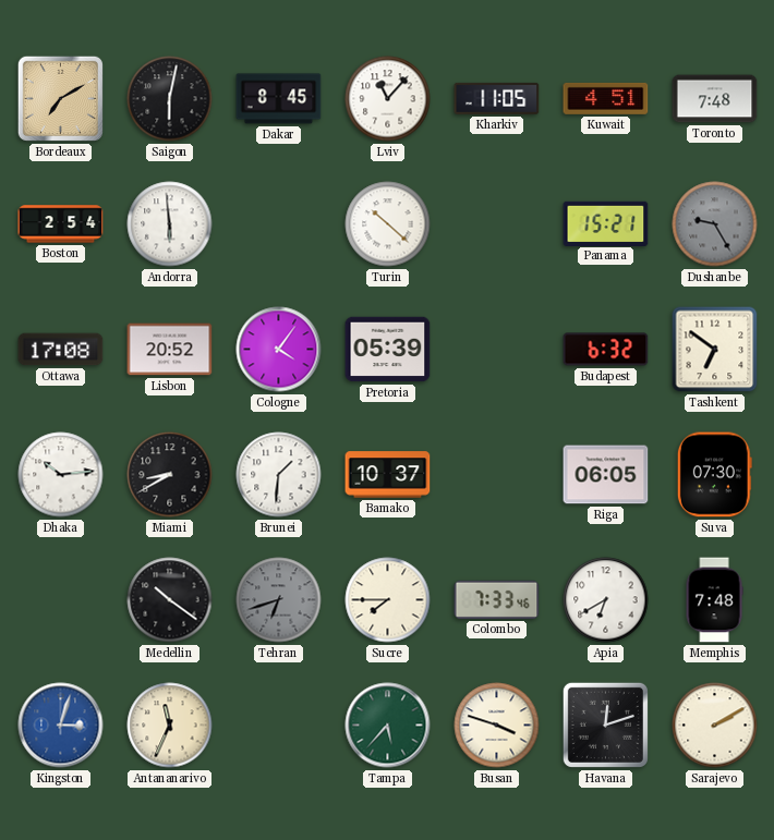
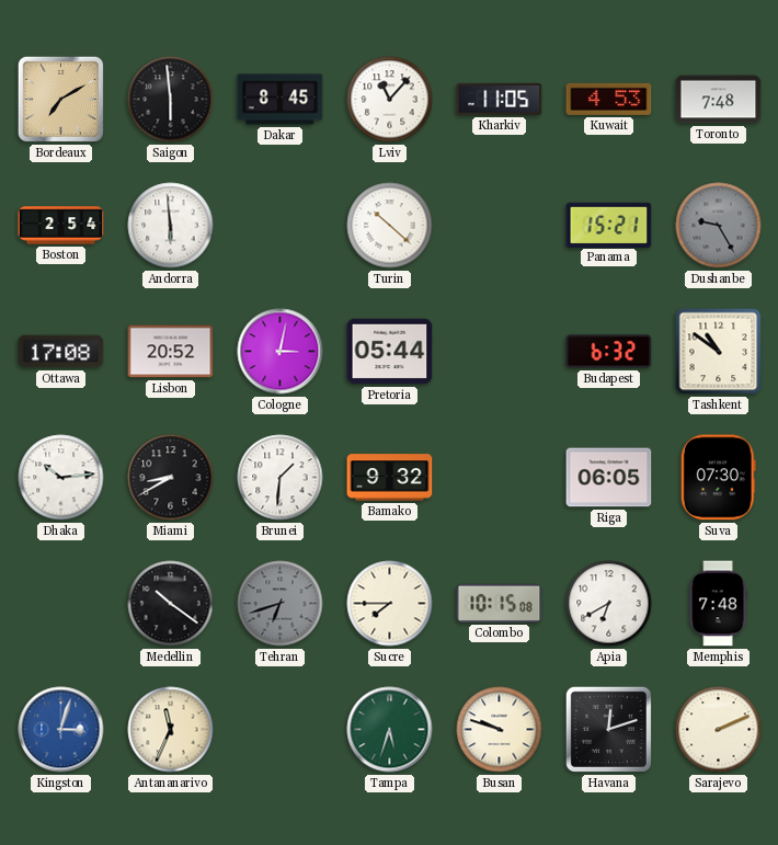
Saigon: 6:02 -> 5:59 (171, 100)
Kuwait: 4:51 -> 4:53 (609, 99)
Cologne: 4:06 -> 3:02 (281, 352)
Pretoria: 05:39 -> 05:44 (390, 352)
Tashkent: 6:51 -> 10:51 (719, 352)
Bamako: 10:37 -> 9:32 (390, 478)
Colombo: 7:33 -> 10:15 (500, 603)
Tampa: 5:37 -> 5:33 (390, 730)
Busan: 3:48 -> 9:48 (500, 730)
Sarajevo: 2:10 -> 2:11 (719, 730)
